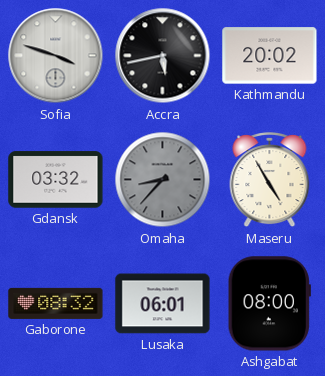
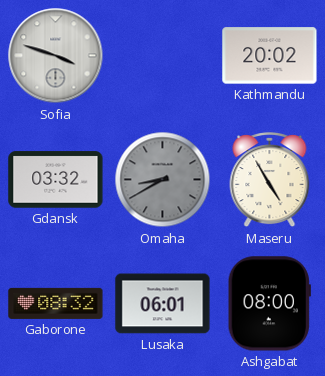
Accra: 5:43 -> none (163, 56)
Omaha: 8:37 -> 8:40 (163, 180)
